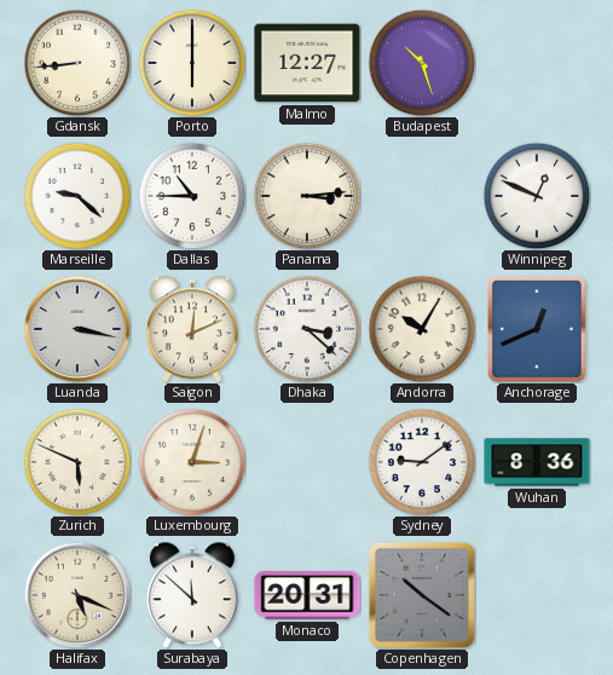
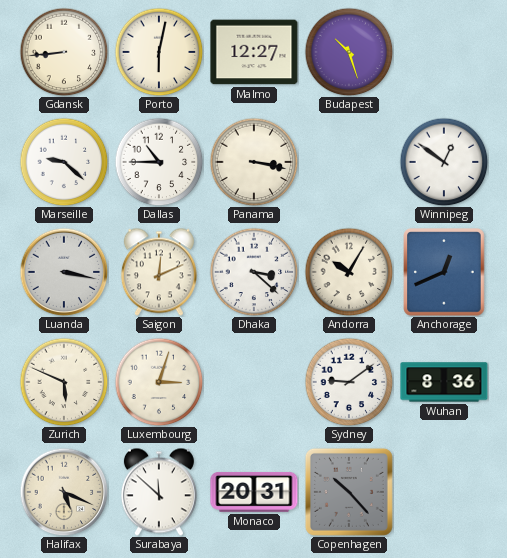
Porto: 6:00 -> 6:02 (159, 52)
Panama: 3:14 -> 3:17 (254, 162)
Winnipeg: 12:49 -> 12:51 (444, 162)
Copenhagen: 10:21 -> 10:23 (349, 492)
